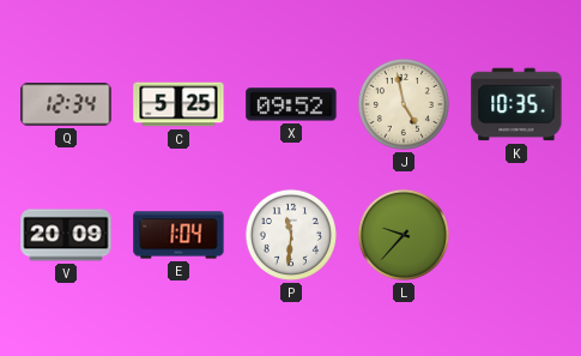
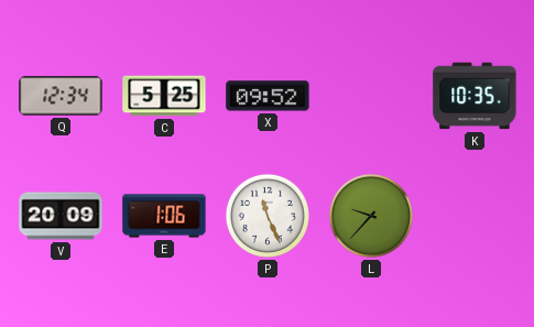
J: 4:58 -> none (404, 104)
E: 1:04 -> 1:06 (164, 216)
P: 11:31 -> 11:26 (268, 216)
